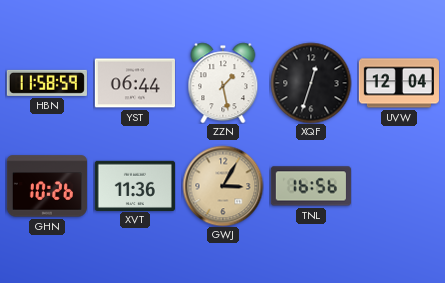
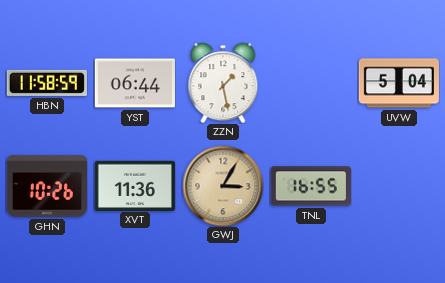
XQF: 12:33 -> none (311, 83)
UVW: 12:04 -> 5:04 (399, 83)
TNL: 16:56 -> 16:55 (311, 186)
